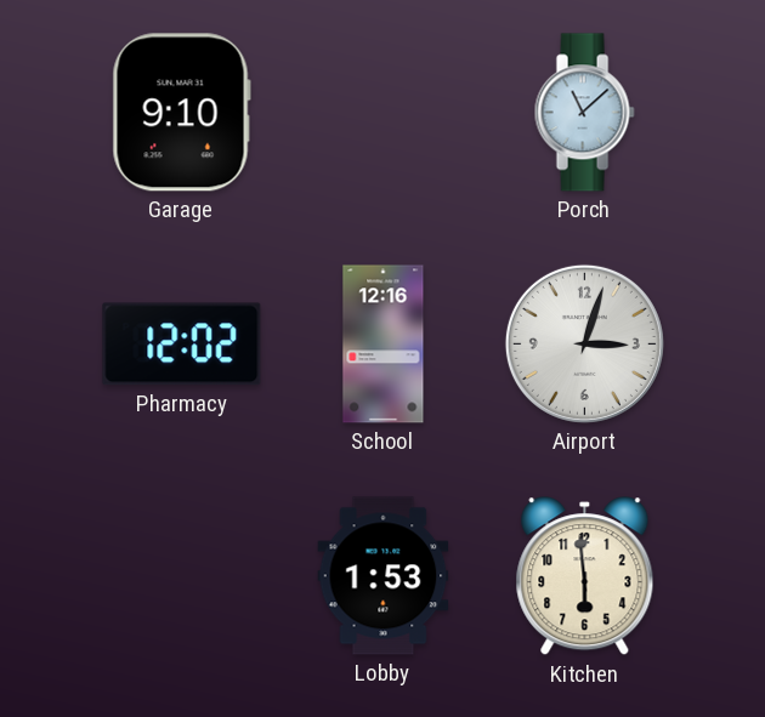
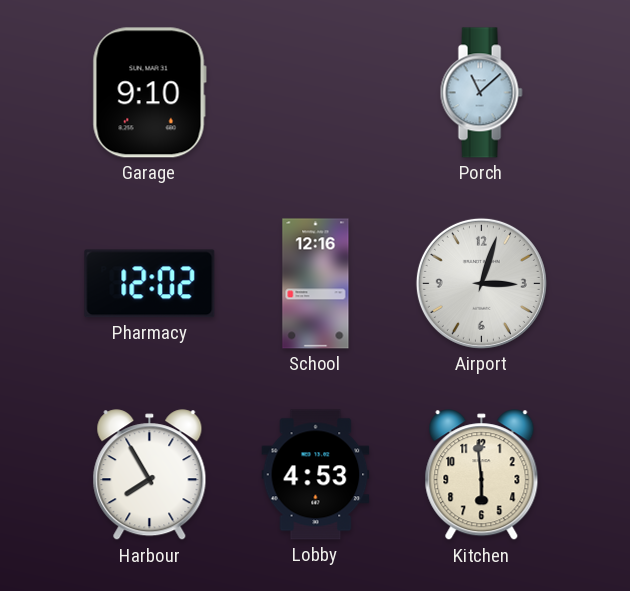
Harbour: none -> 7:55 (150, 475)
Lobby: 1:53 -> 4:53 (316, 475)
